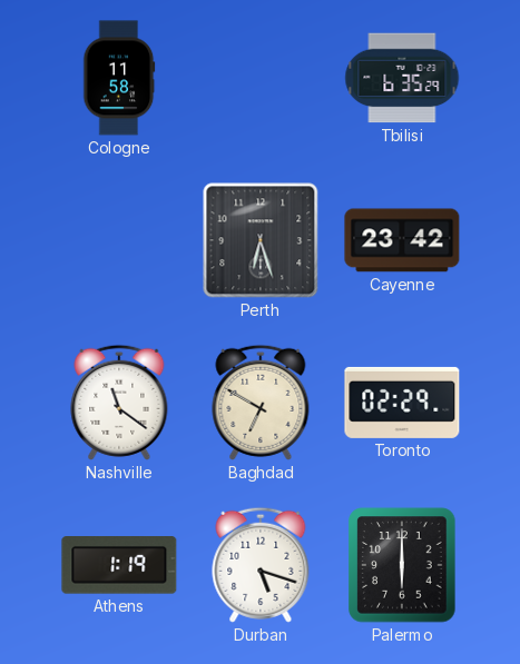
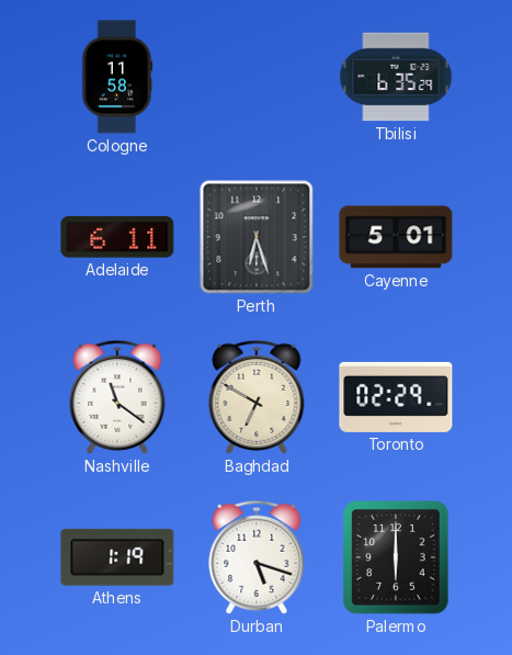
Adelaide: none -> 6:11 (117, 237)
Cayenne: 23:42 -> 5:01 (396, 237)
